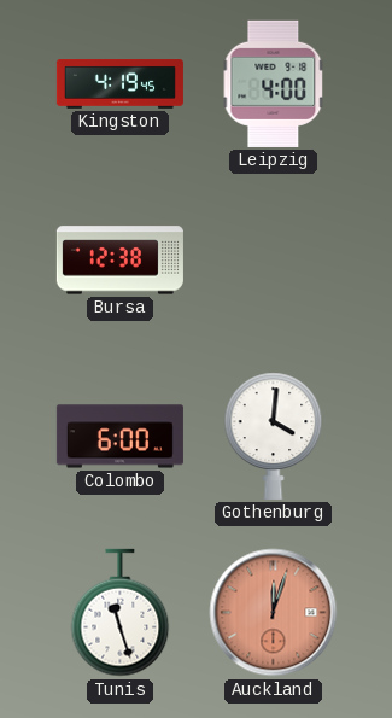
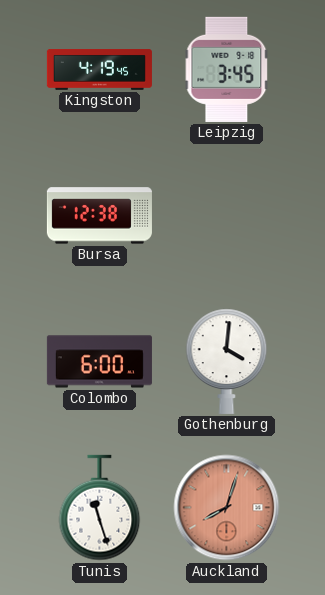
Leipzig: 4:00 -> 3:45 (227, 69)
Auckland: 12:03 -> 8:03 (227, 508)
